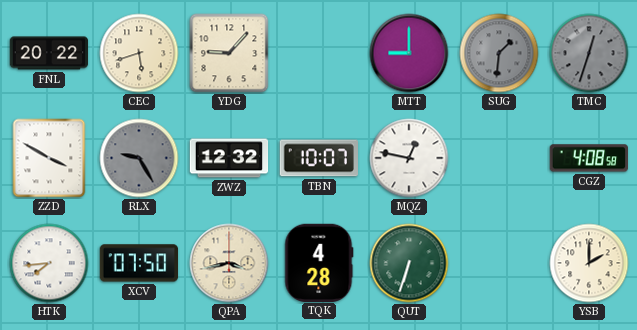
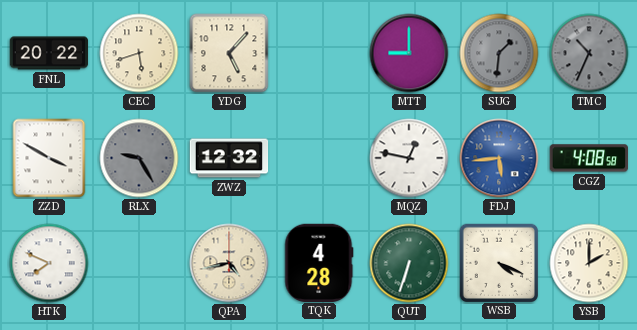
YDG: 9:07 -> 5:07 (229, 53)
TMC: 12:33 -> 10:34 (589, 53)
TBN: 10:07 -> none (319, 158)
FDJ: none -> 5:44 (499, 158)
HTK: 7:44 -> 7:49 (49, 263)
XCV: 07:50 -> none (139, 263)
QPA: 3:43 -> 4:43 (229, 263)
WSB: none -> 4:19 (498, 262)
